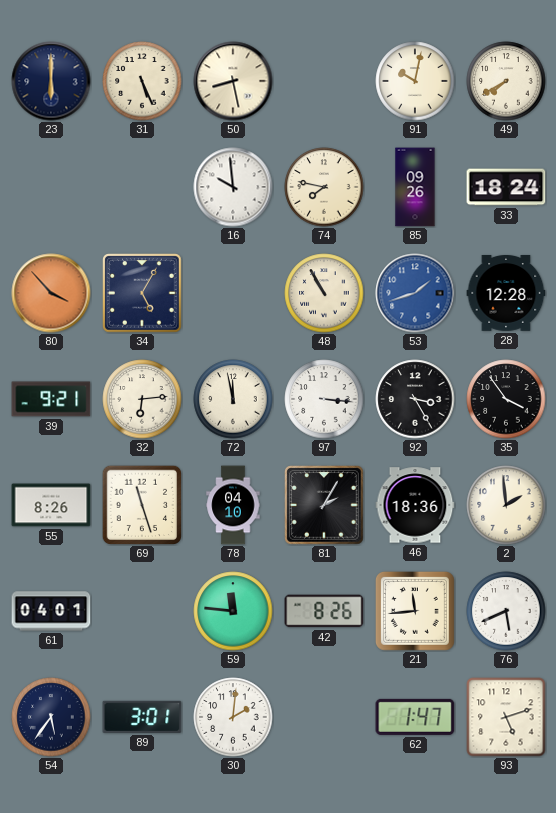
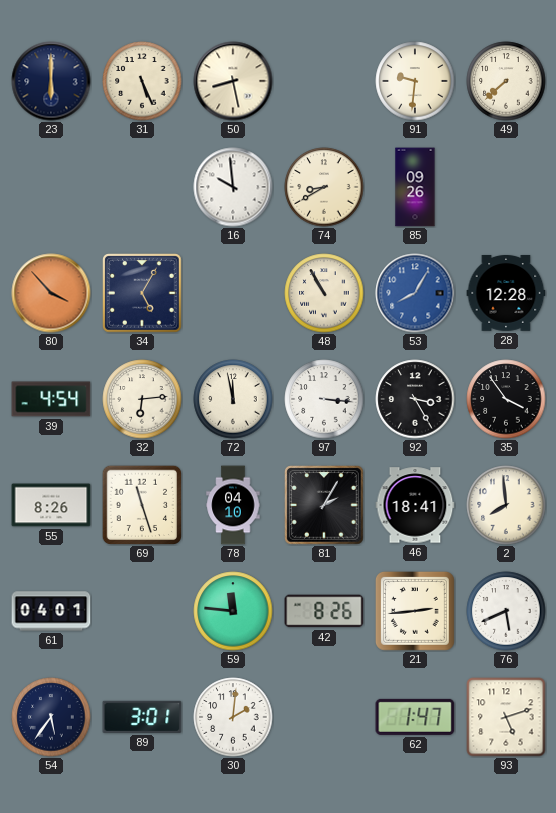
91: 10:02 -> 9:31 (415, 81)
49: 7:40 -> 7:38 (506, 81)
74: 7:47 -> 8:40 (324, 187)
33: 18:24 -> none (506, 187)
53: 1:42 -> 8:05 (415, 293)
39: 9:21 -> 4:54 (51, 399)
46: 18:36 -> 18:41 (415, 505)
2: 1:59 -> 7:59 (506, 505)
21: 11:44 -> 2:44 (415, 611)
